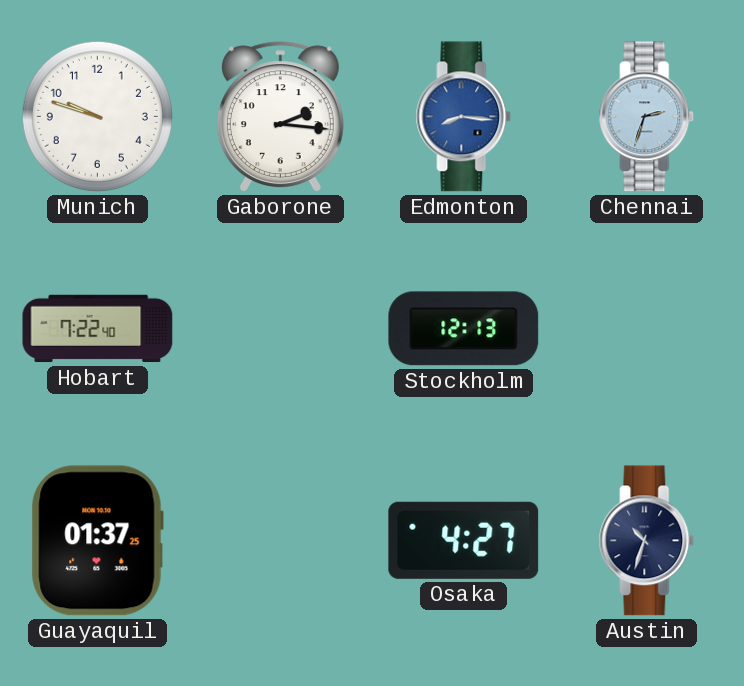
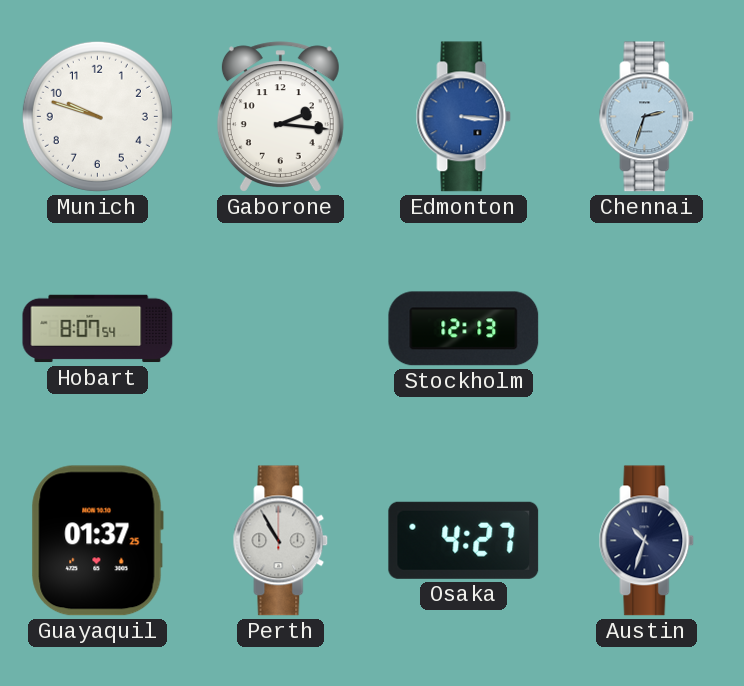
Edmonton: 8:16 -> 3:16 (464, 117)
Hobart: 7:22 -> 8:07 (98, 329)
Perth: none -> 10:55 (281, 541)
